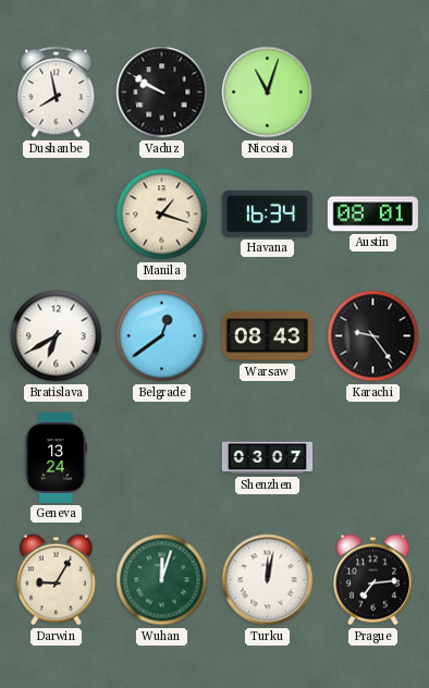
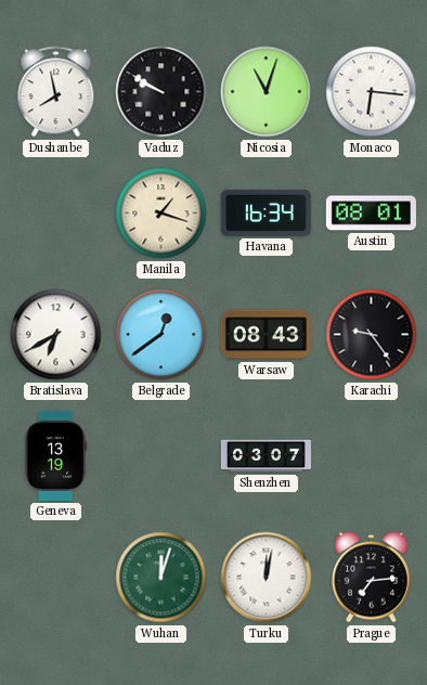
Monaco: none -> 6:16 (372, 92)
Geneva: 13:24 -> 13:19 (55, 455)
Darwin: 9:05 -> none (56, 580)
